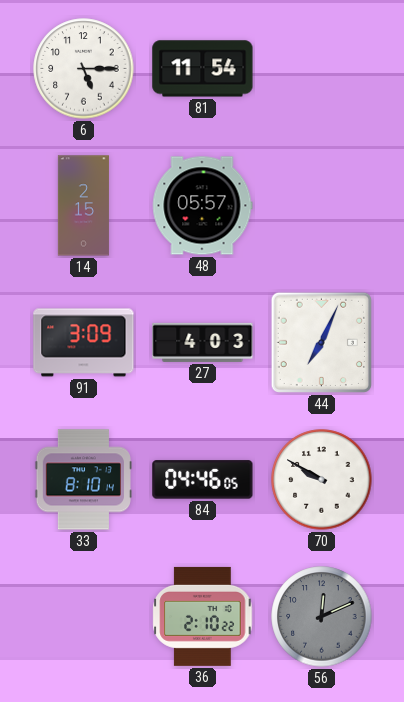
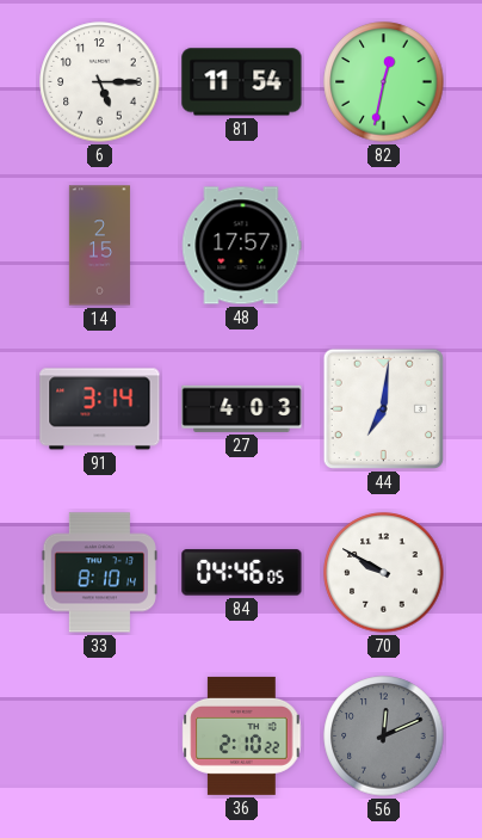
82: none -> 12:32 (384, 82)
48: 05:57 -> 17:57 (241, 246)
91: 3:09 -> 3:14 (100, 409)
44: 7:04 -> 7:01 (383, 408)
